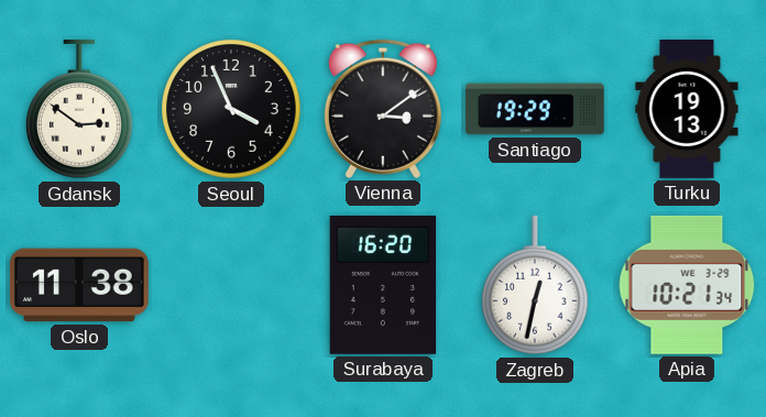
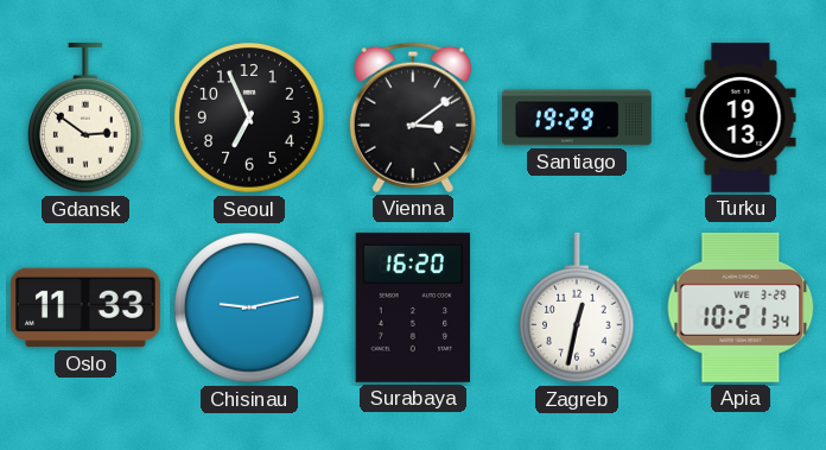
Seoul: 3:56 -> 6:56 (249, 118)
Oslo: 11:38 -> 11:33 (85, 308)
Chisinau: none -> 9:13 (249, 308)
